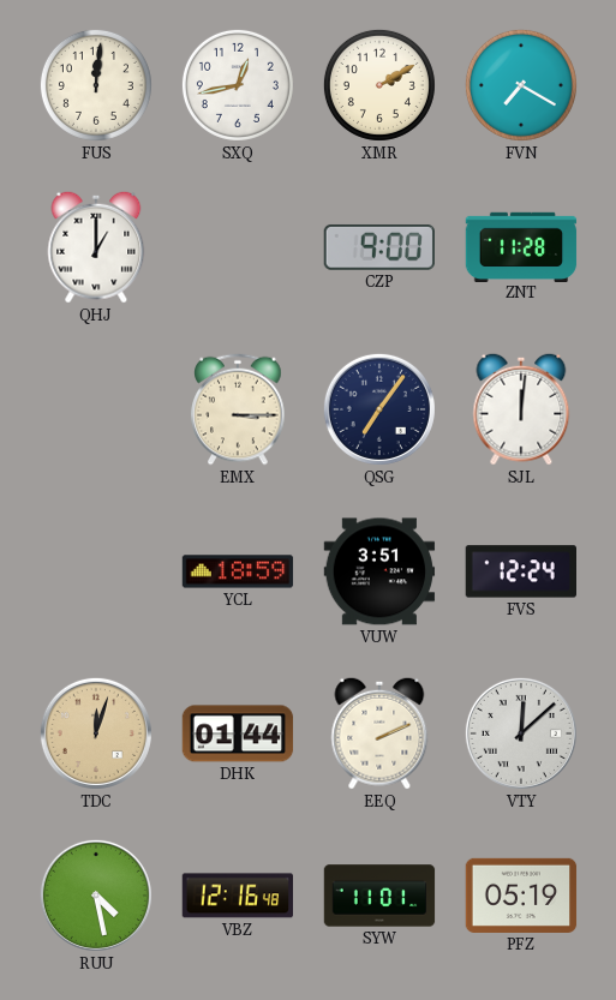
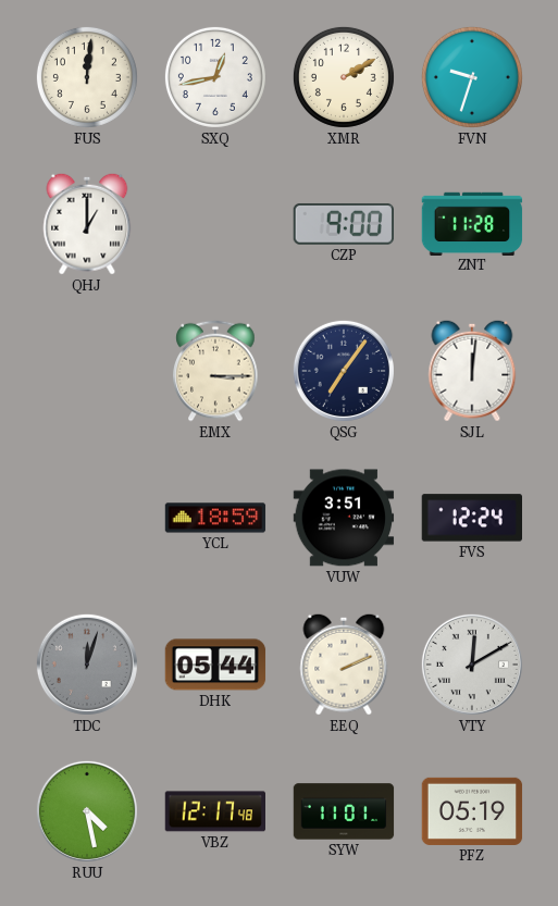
FVN: 7:20 -> 9:33 (472, 77)
TDC dial: champagne -> grey (87, 665)
DHK: 01:44 -> 05:44 (215, 665)
VTY: 12:08 -> 12:10 (472, 665)
VBZ: 12:16 -> 12:17 (214, 811)
